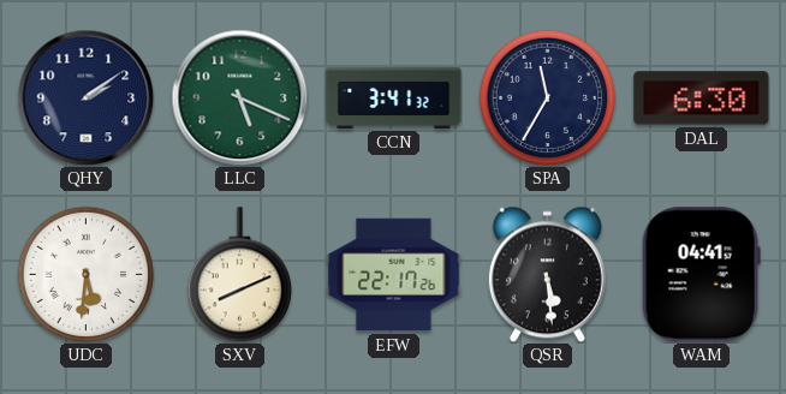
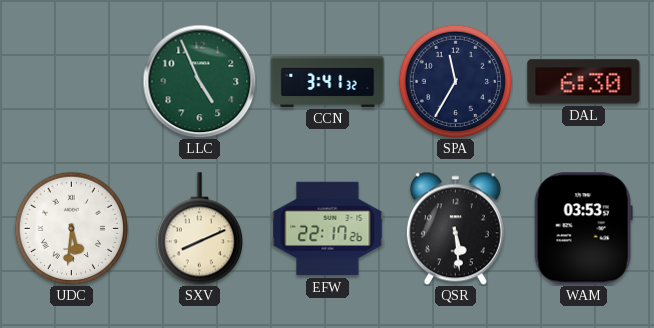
QHY: 2:09 -> none (85, 97)
LLC: 5:19 -> 4:56 (199, 81)
WAM: 04:41 -> 03:53 (583, 229)
